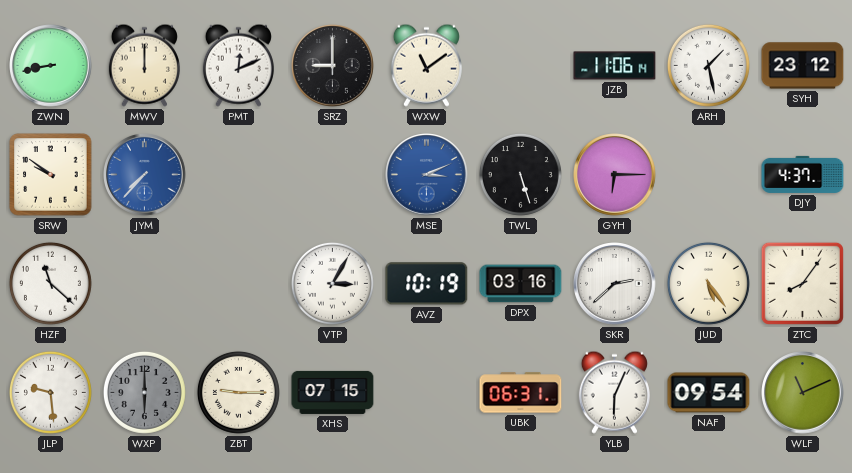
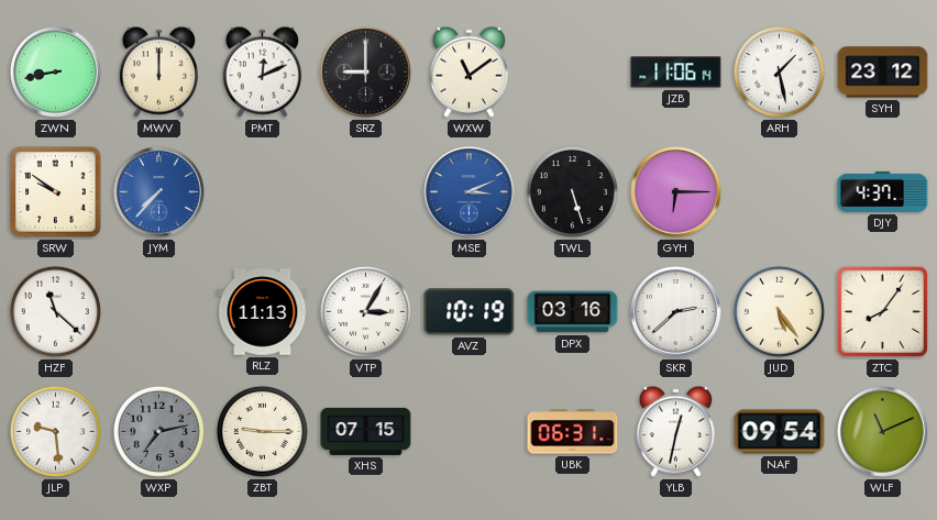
RLZ: none -> 11:13 (263, 312)
WXP: 6:00 -> 7:13 (158, 431)
YLB: 6:04 -> 12:32 (675, 431)
